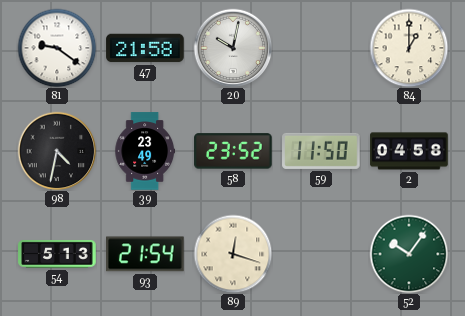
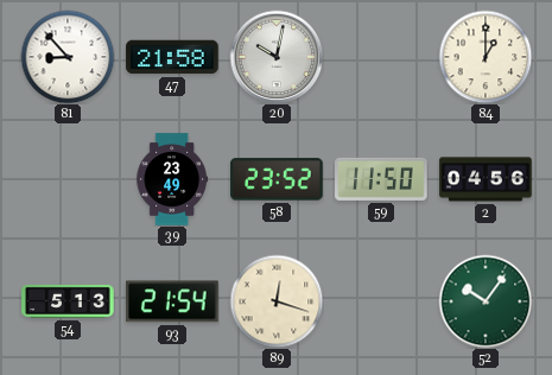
81: 9:21 -> 8:53 (68, 57)
98: 4:32 -> none (57, 151)
2: 04:58 -> 04:56 (486, 179)
